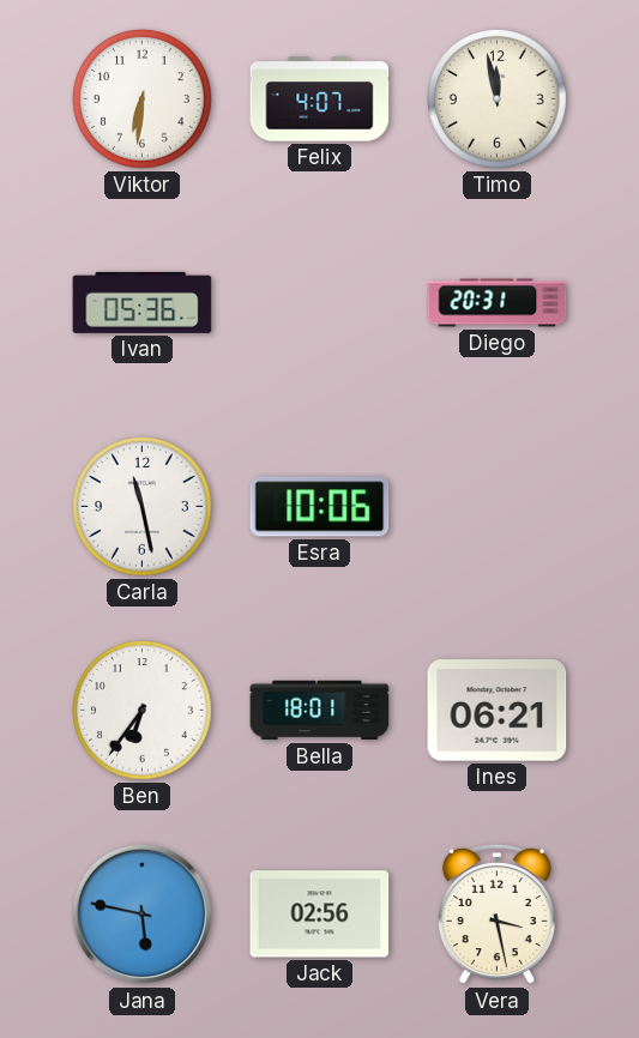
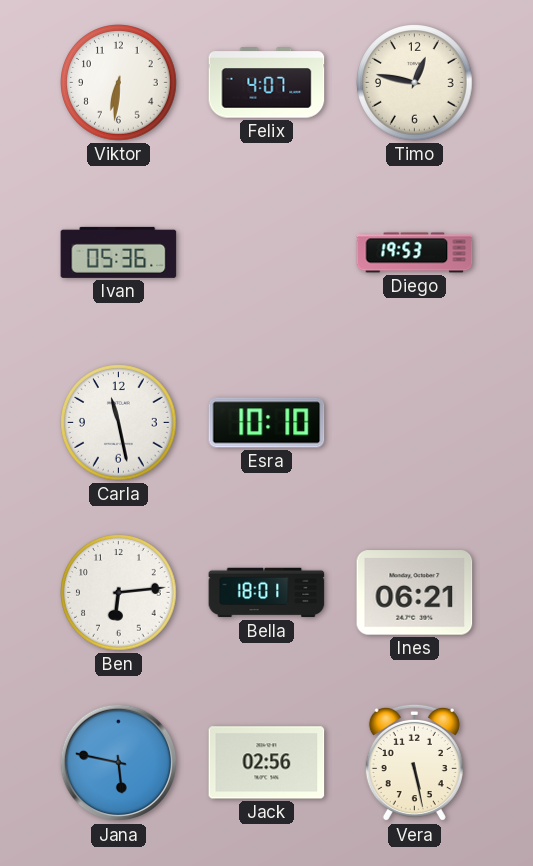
Timo: 11:58 -> 12:47 (415, 83)
Diego: 20:31 -> 19:53 (415, 253)
Esra: 10:06 -> 10:10 (267, 423)
Ben: 6:36 -> 6:14 (119, 593)
Vera: 3:28 -> 5:28 (414, 763)
